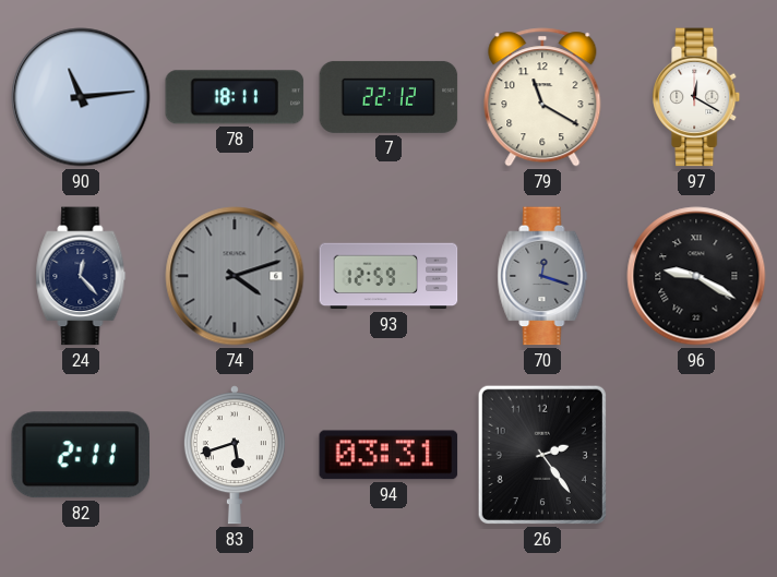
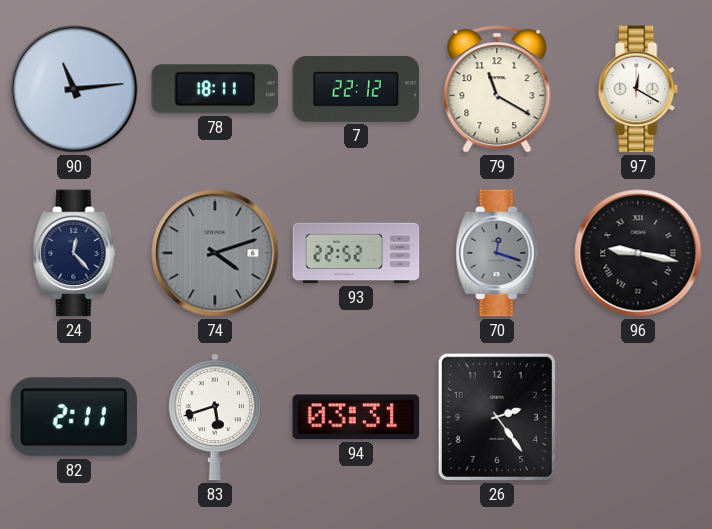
93: 12:59 -> 22:52 (356, 253)
96: 9:20 -> 9:17 (638, 253)
